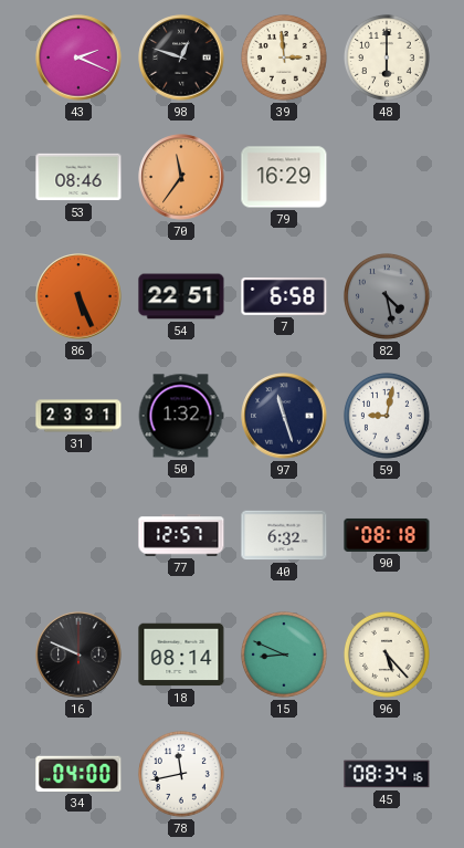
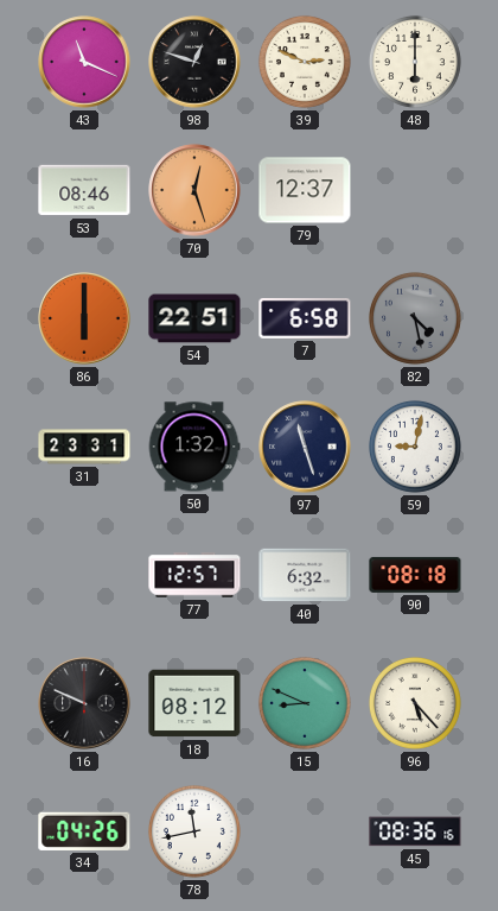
43: 2:19 -> 11:19 (84, 62)
39: 2:59 -> 2:49 (305, 62)
70: 11:36 -> 12:27 (194, 190)
79: 16:29 -> 12:37 (305, 190)
86: 5:26 -> 6:00 (84, 318)
18: 08:14 -> 08:12 (194, 703)
34: 04:00 -> 04:26 (84, 831)
45: 08:34 -> 08:36 (415, 831)
